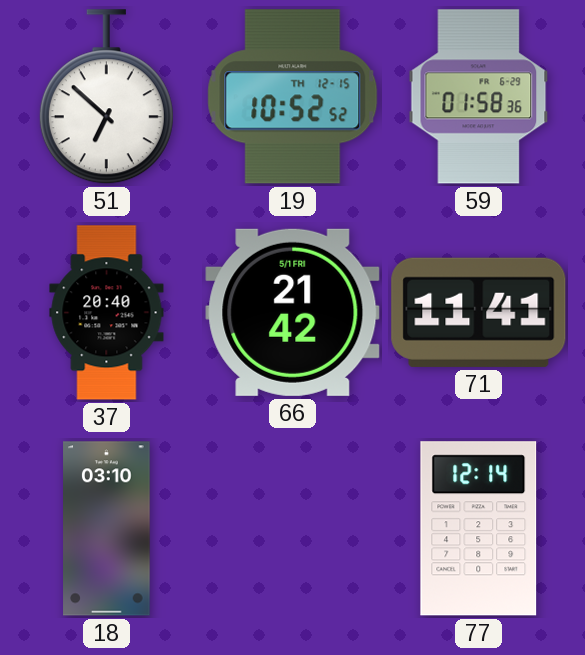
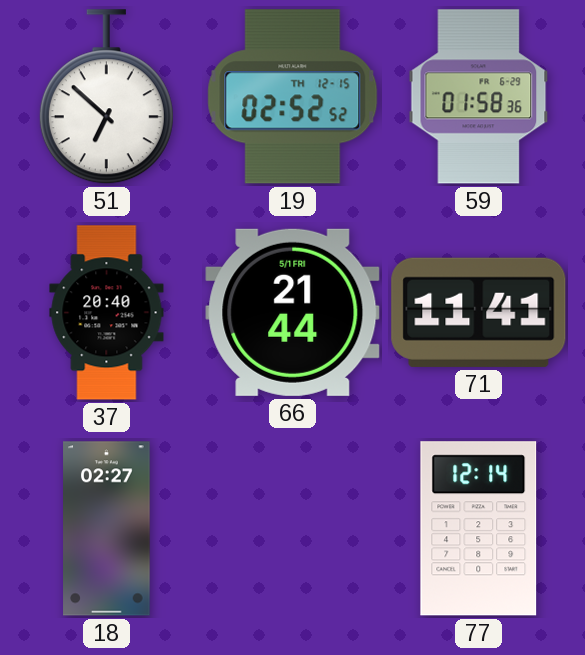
19: 10:52 -> 02:52 (293, 97)
66: 21:42 -> 21:44 (293, 312)
18: 03:10 -> 02:27 (107, 529)
